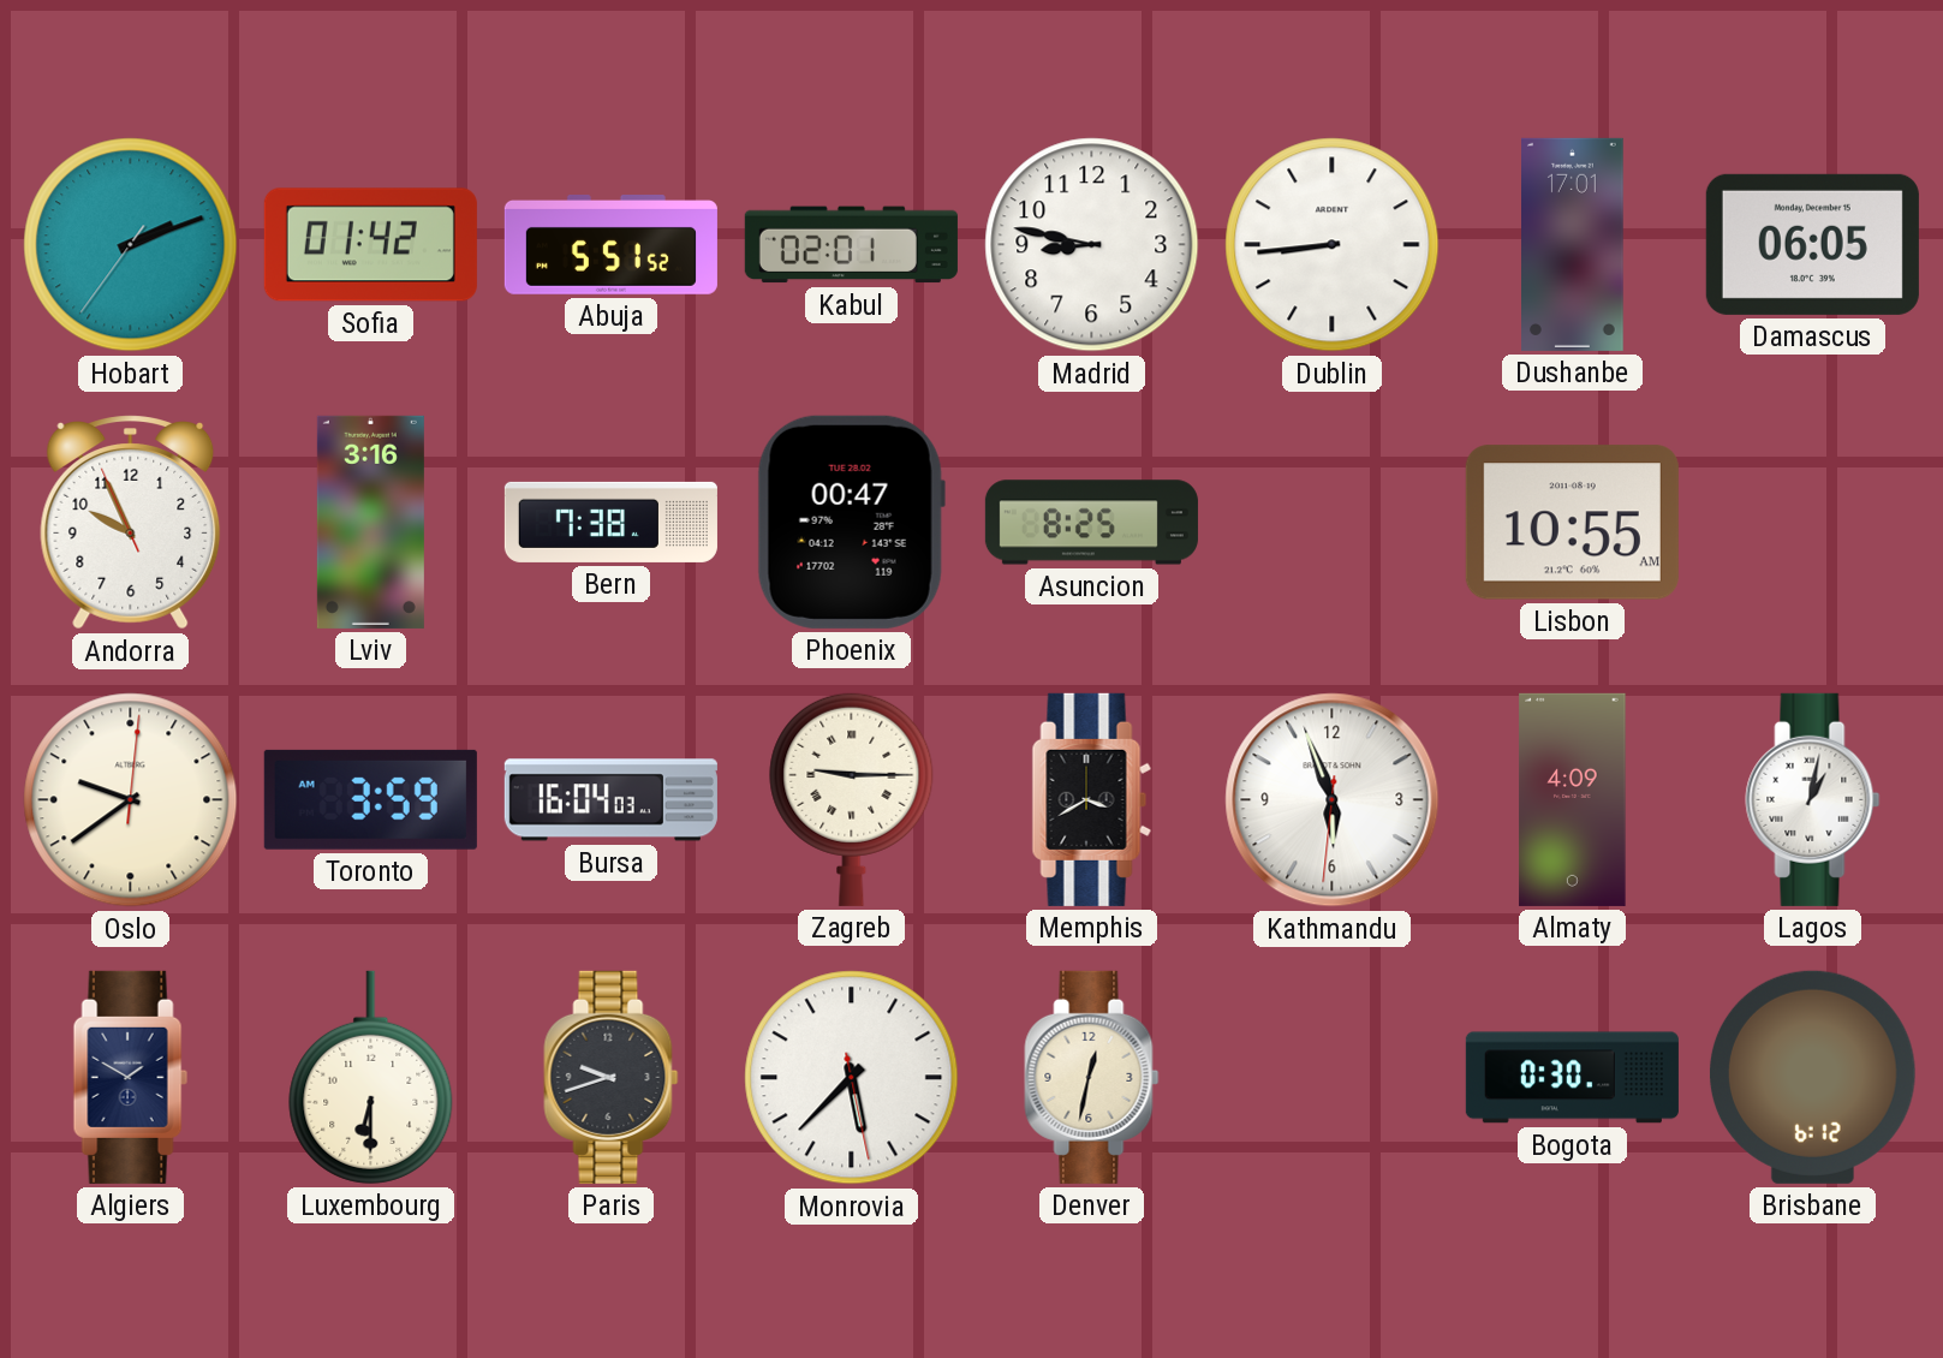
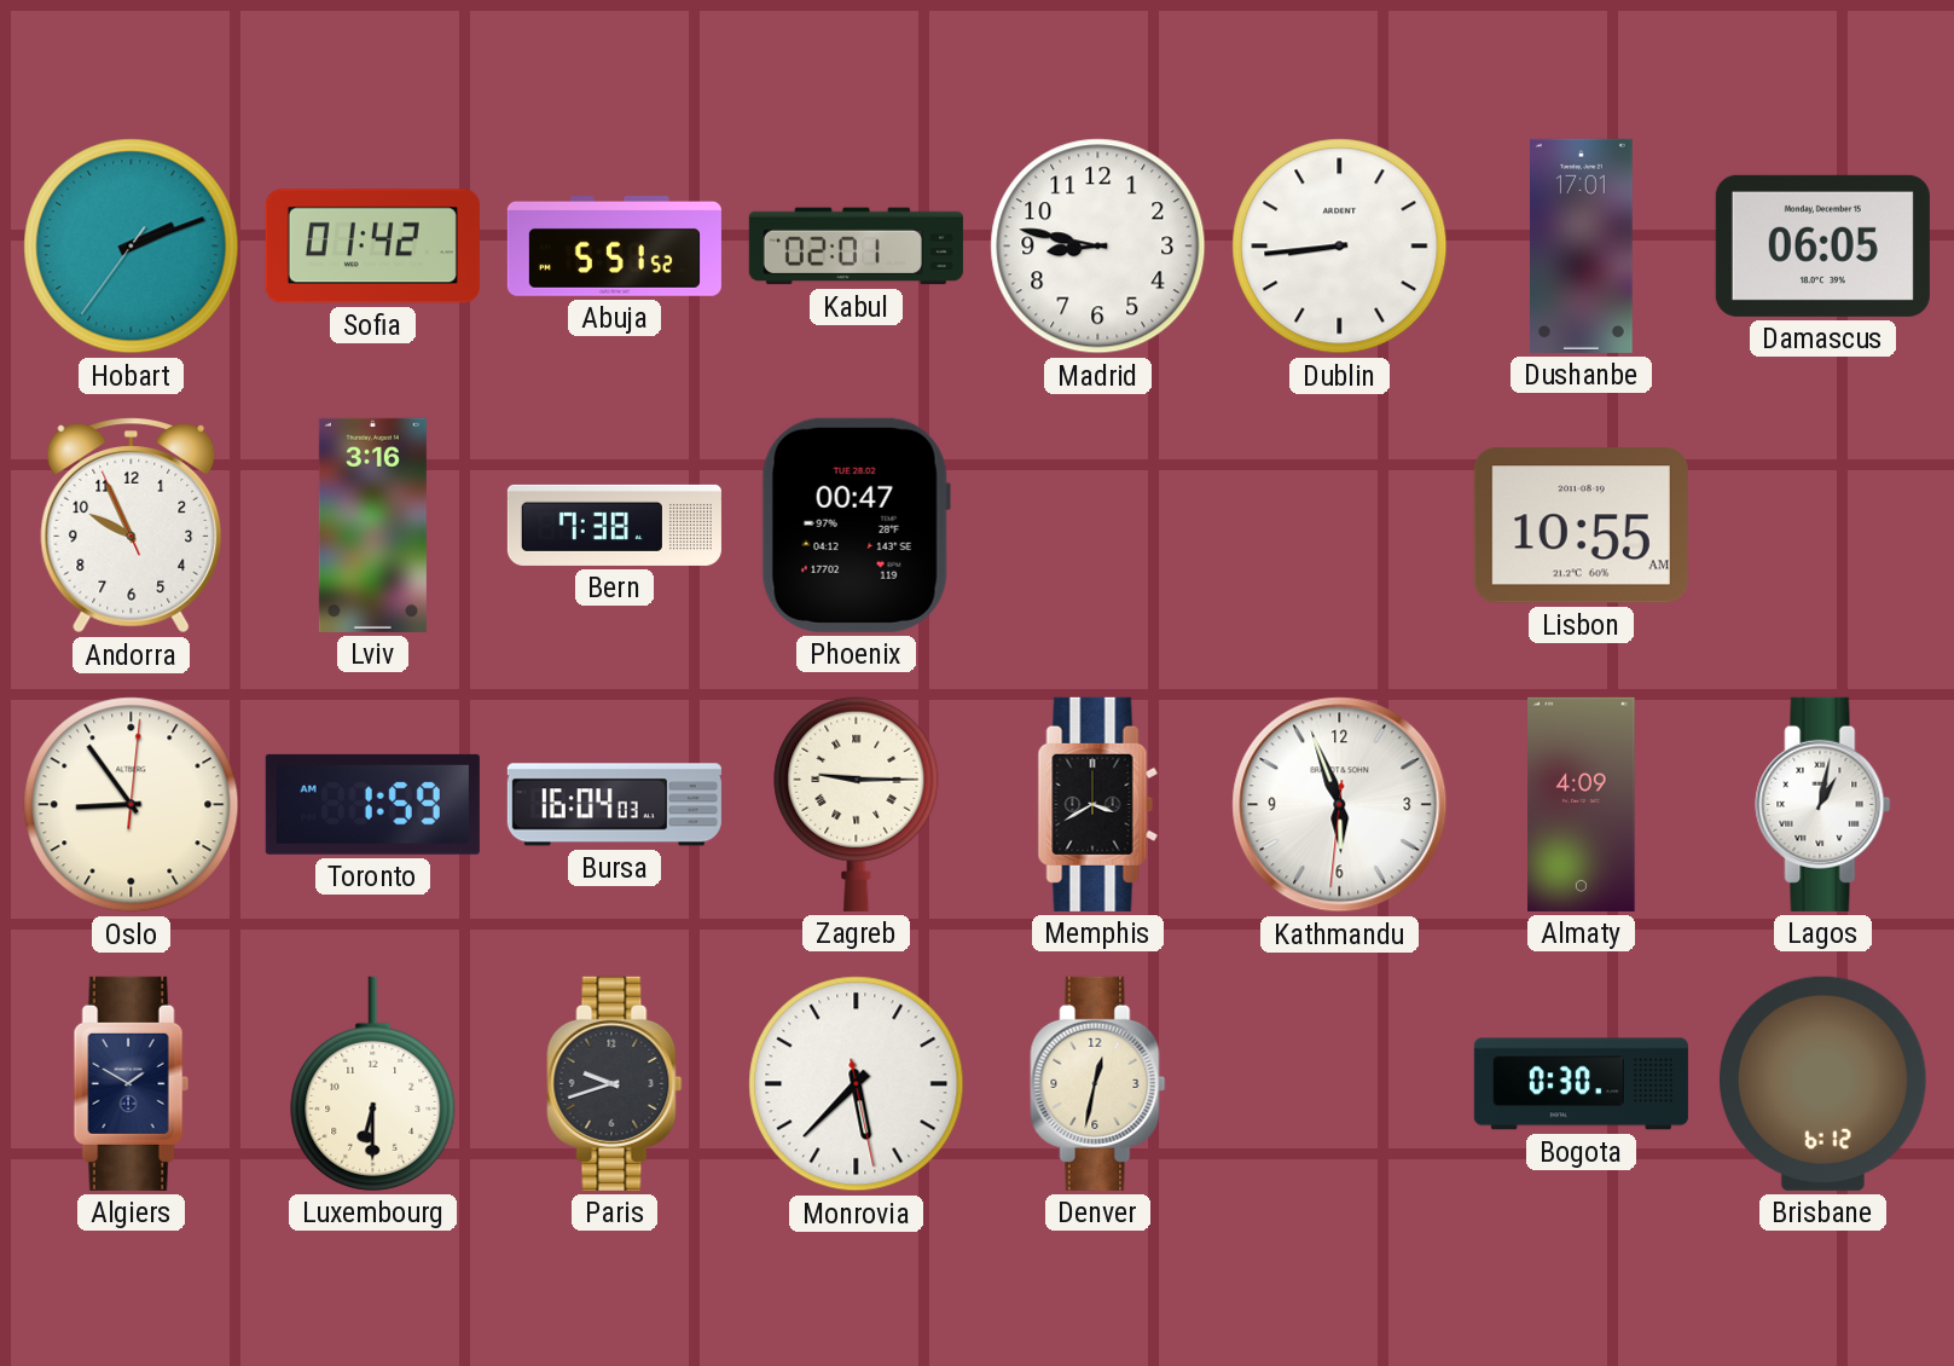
Asuncion: 8:25 -> none (1091, 523)
Oslo: 9:39 -> 8:54 (132, 805)
Toronto: 3:59 -> 1:59 (372, 804)
